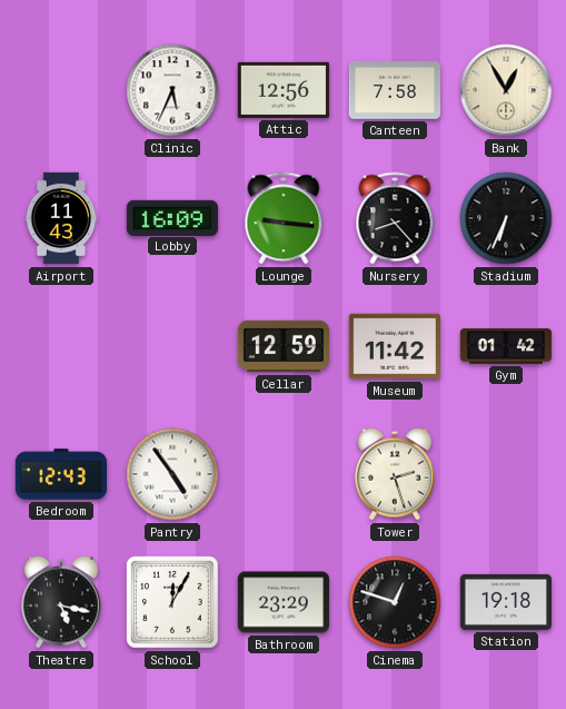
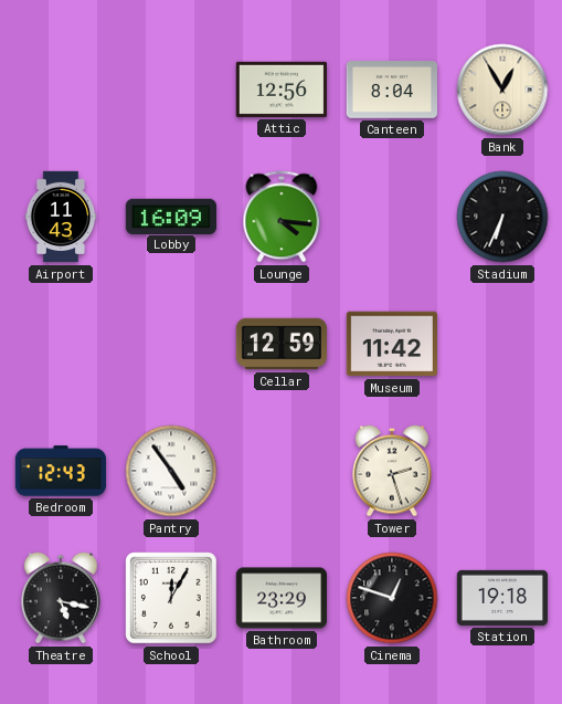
Clinic: 5:34 -> none (172, 90)
Canteen: 7:58 -> 8:04 (391, 91)
Lounge: 9:16 -> 4:16 (282, 217)
Nursery: 8:23 -> none (395, 218)
Gym: 01:42 -> none (505, 346)
